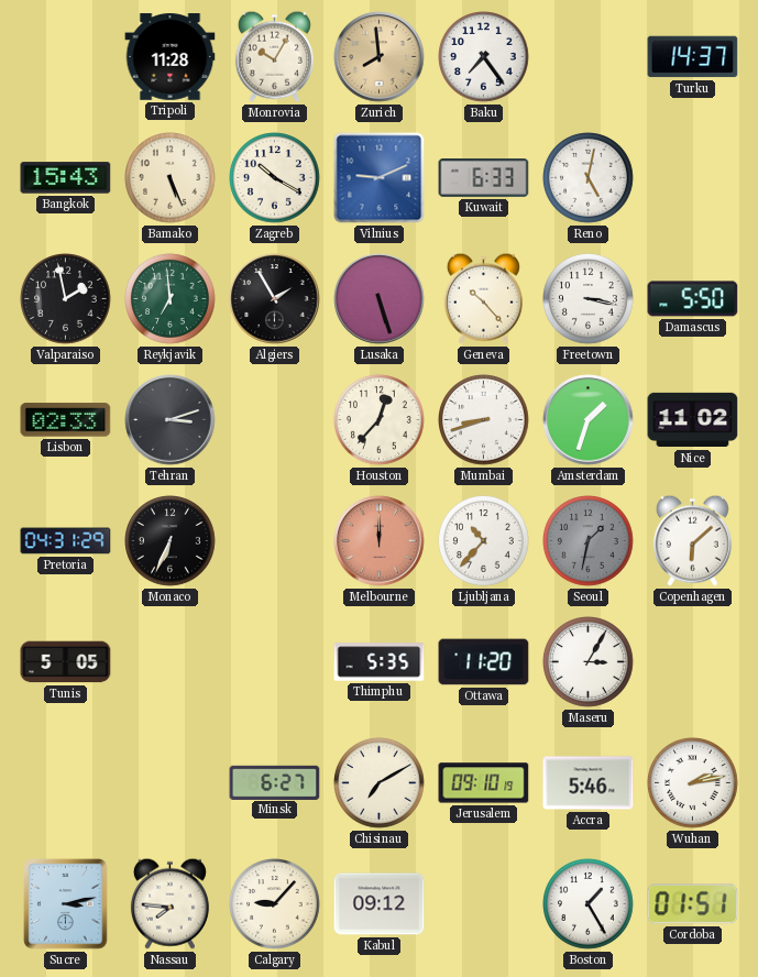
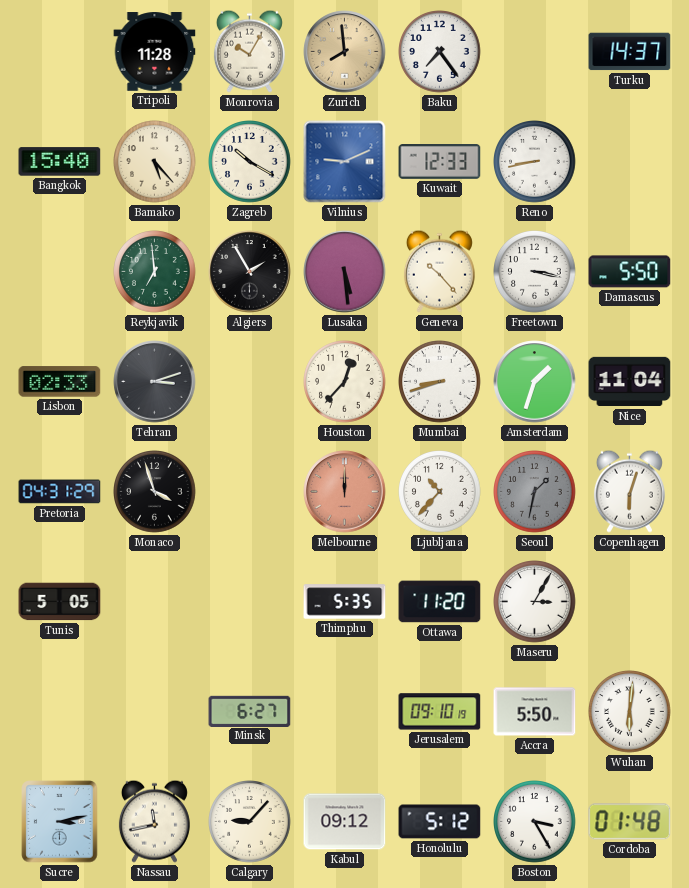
Bangkok: 15:43 -> 15:40 (60, 162)
Bamako: 5:26 -> 5:23 (155, 162)
Kuwait: 6:33 -> 12:33 (440, 162)
Reno: 5:02 -> 8:43 (535, 162)
Valparaiso: 1:58 -> none (66, 299)
Lusaka: 5:27 -> 5:29 (345, 272)
Nice: 11:02 -> 11:04 (630, 382)
Monaco: 6:34 -> 3:57 (155, 492)
Copenhagen: 6:08 -> 6:03 (629, 491)
Chisinau: 7:10 -> none (380, 783)
Accra: 5:46 -> 5:50 (535, 712)
Wuhan: 2:13 -> 6:01 (630, 712)
Nassau: 7:46 -> 11:43 (154, 821)
Honolulu: none -> 5:12 (440, 822)
Boston: 1:25 -> 3:25 (535, 822)
Cordoba: 01:51 -> 01:48 (630, 822)
